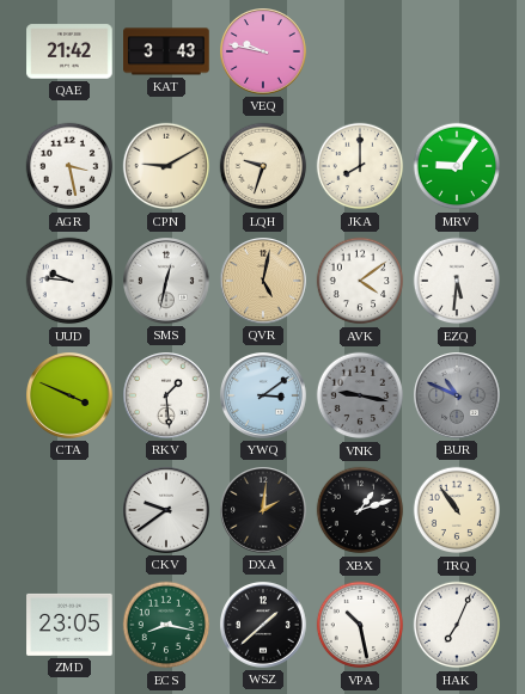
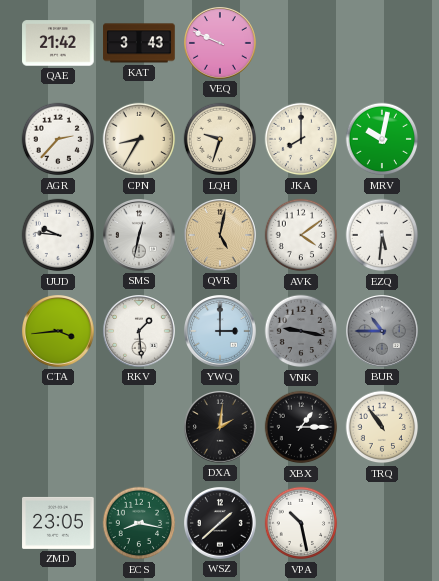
VEQ: 9:47 -> 9:49 (221, 44)
AGR: 3:28 -> 2:37 (58, 139)
CPN: 9:10 -> 8:35 (139, 139)
MRV: 9:06 -> 10:02 (382, 139)
CTA: 3:49 -> 3:44 (59, 332)
YWQ: 3:09 -> 3:00 (221, 332)
BUR: 10:49 -> 10:45 (383, 332)
CKV: 9:39 -> none (167, 511)
XBX: 1:12 -> 1:15 (301, 427)
HAK: 7:04 -> none (457, 625)
